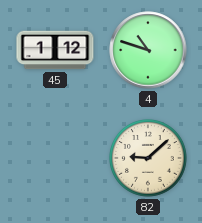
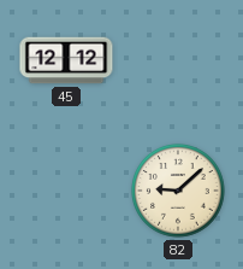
45: 1:12 -> 12:12 (66, 60)
4: 10:48 -> none (148, 50)
